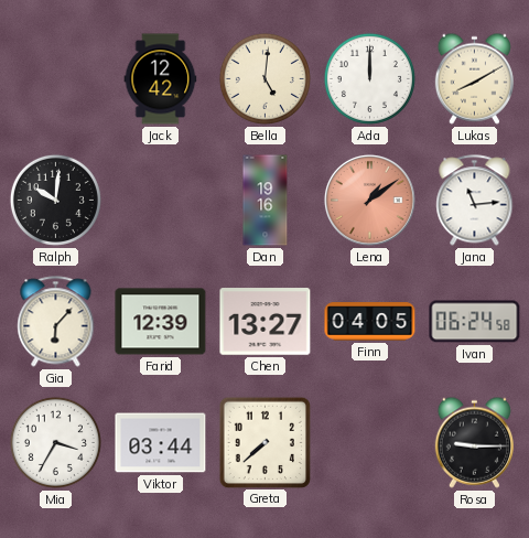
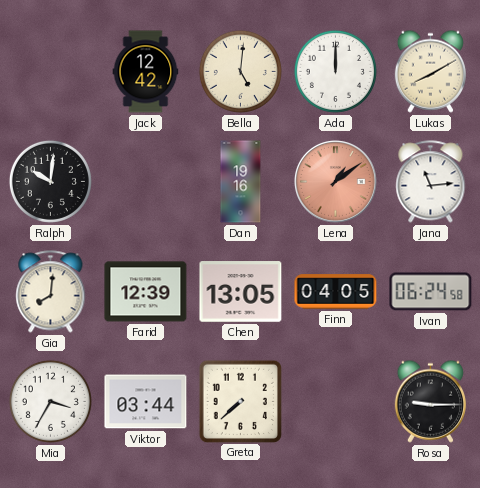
Gia: 6:07 -> 8:01 (51, 292)
Chen: 13:27 -> 13:05 (241, 292)
